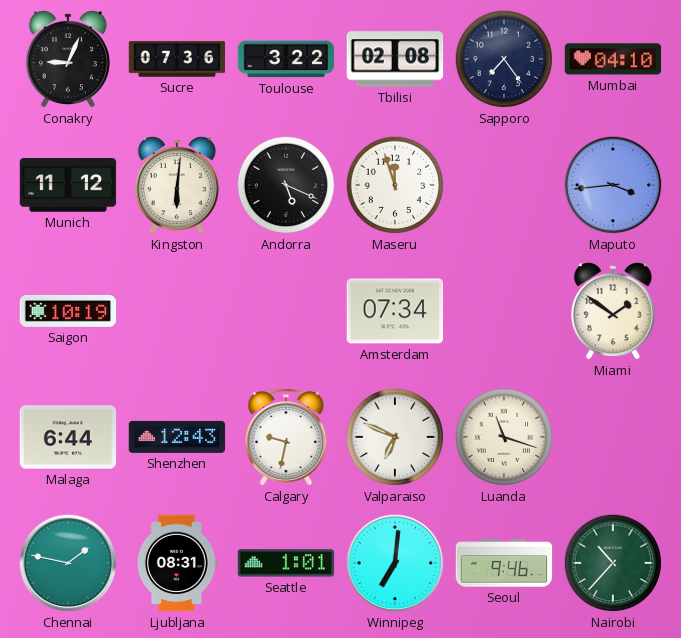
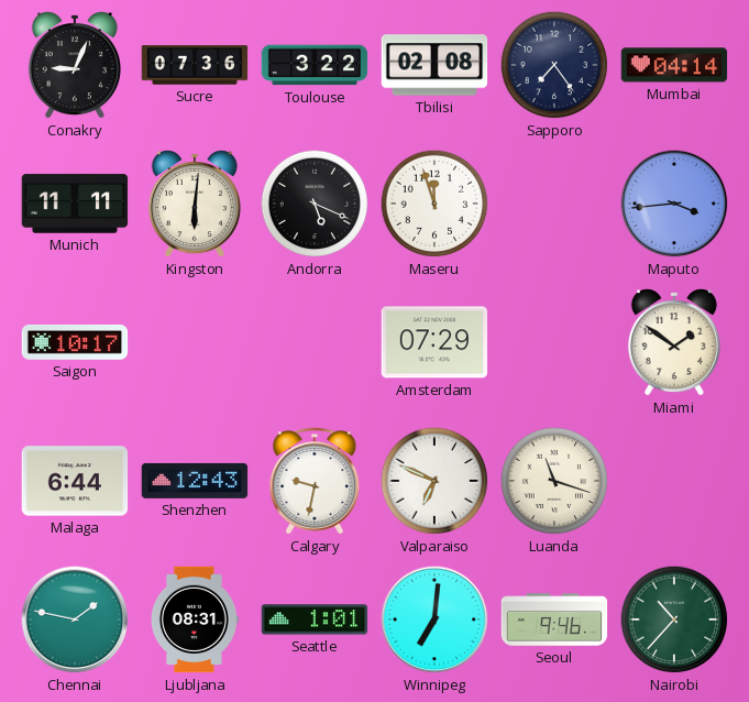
Mumbai: 04:10 -> 04:14 (674, 65)
Munich: 11:12 -> 11:11 (75, 204)
Saigon: 10:19 -> 10:17 (75, 342)
Amsterdam: 07:34 -> 07:29 (434, 342)
